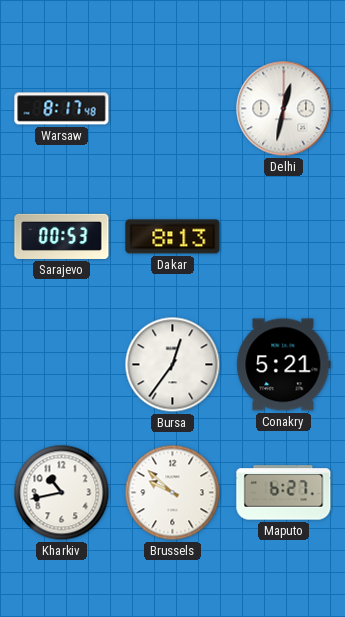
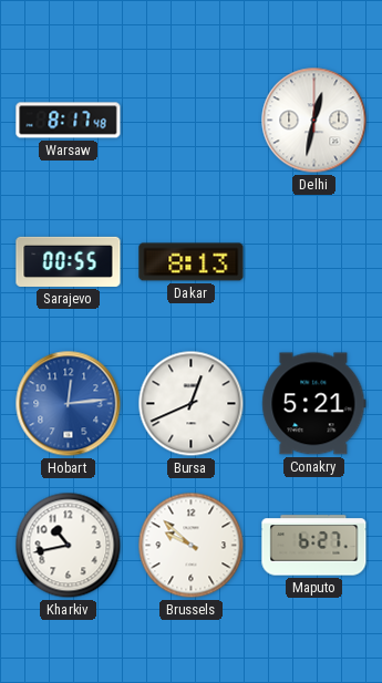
Sarajevo: 00:53 -> 00:55 (69, 261)
Hobart: none -> 12:14 (69, 404)
Bursa: 12:36 -> 12:41 (192, 404)
